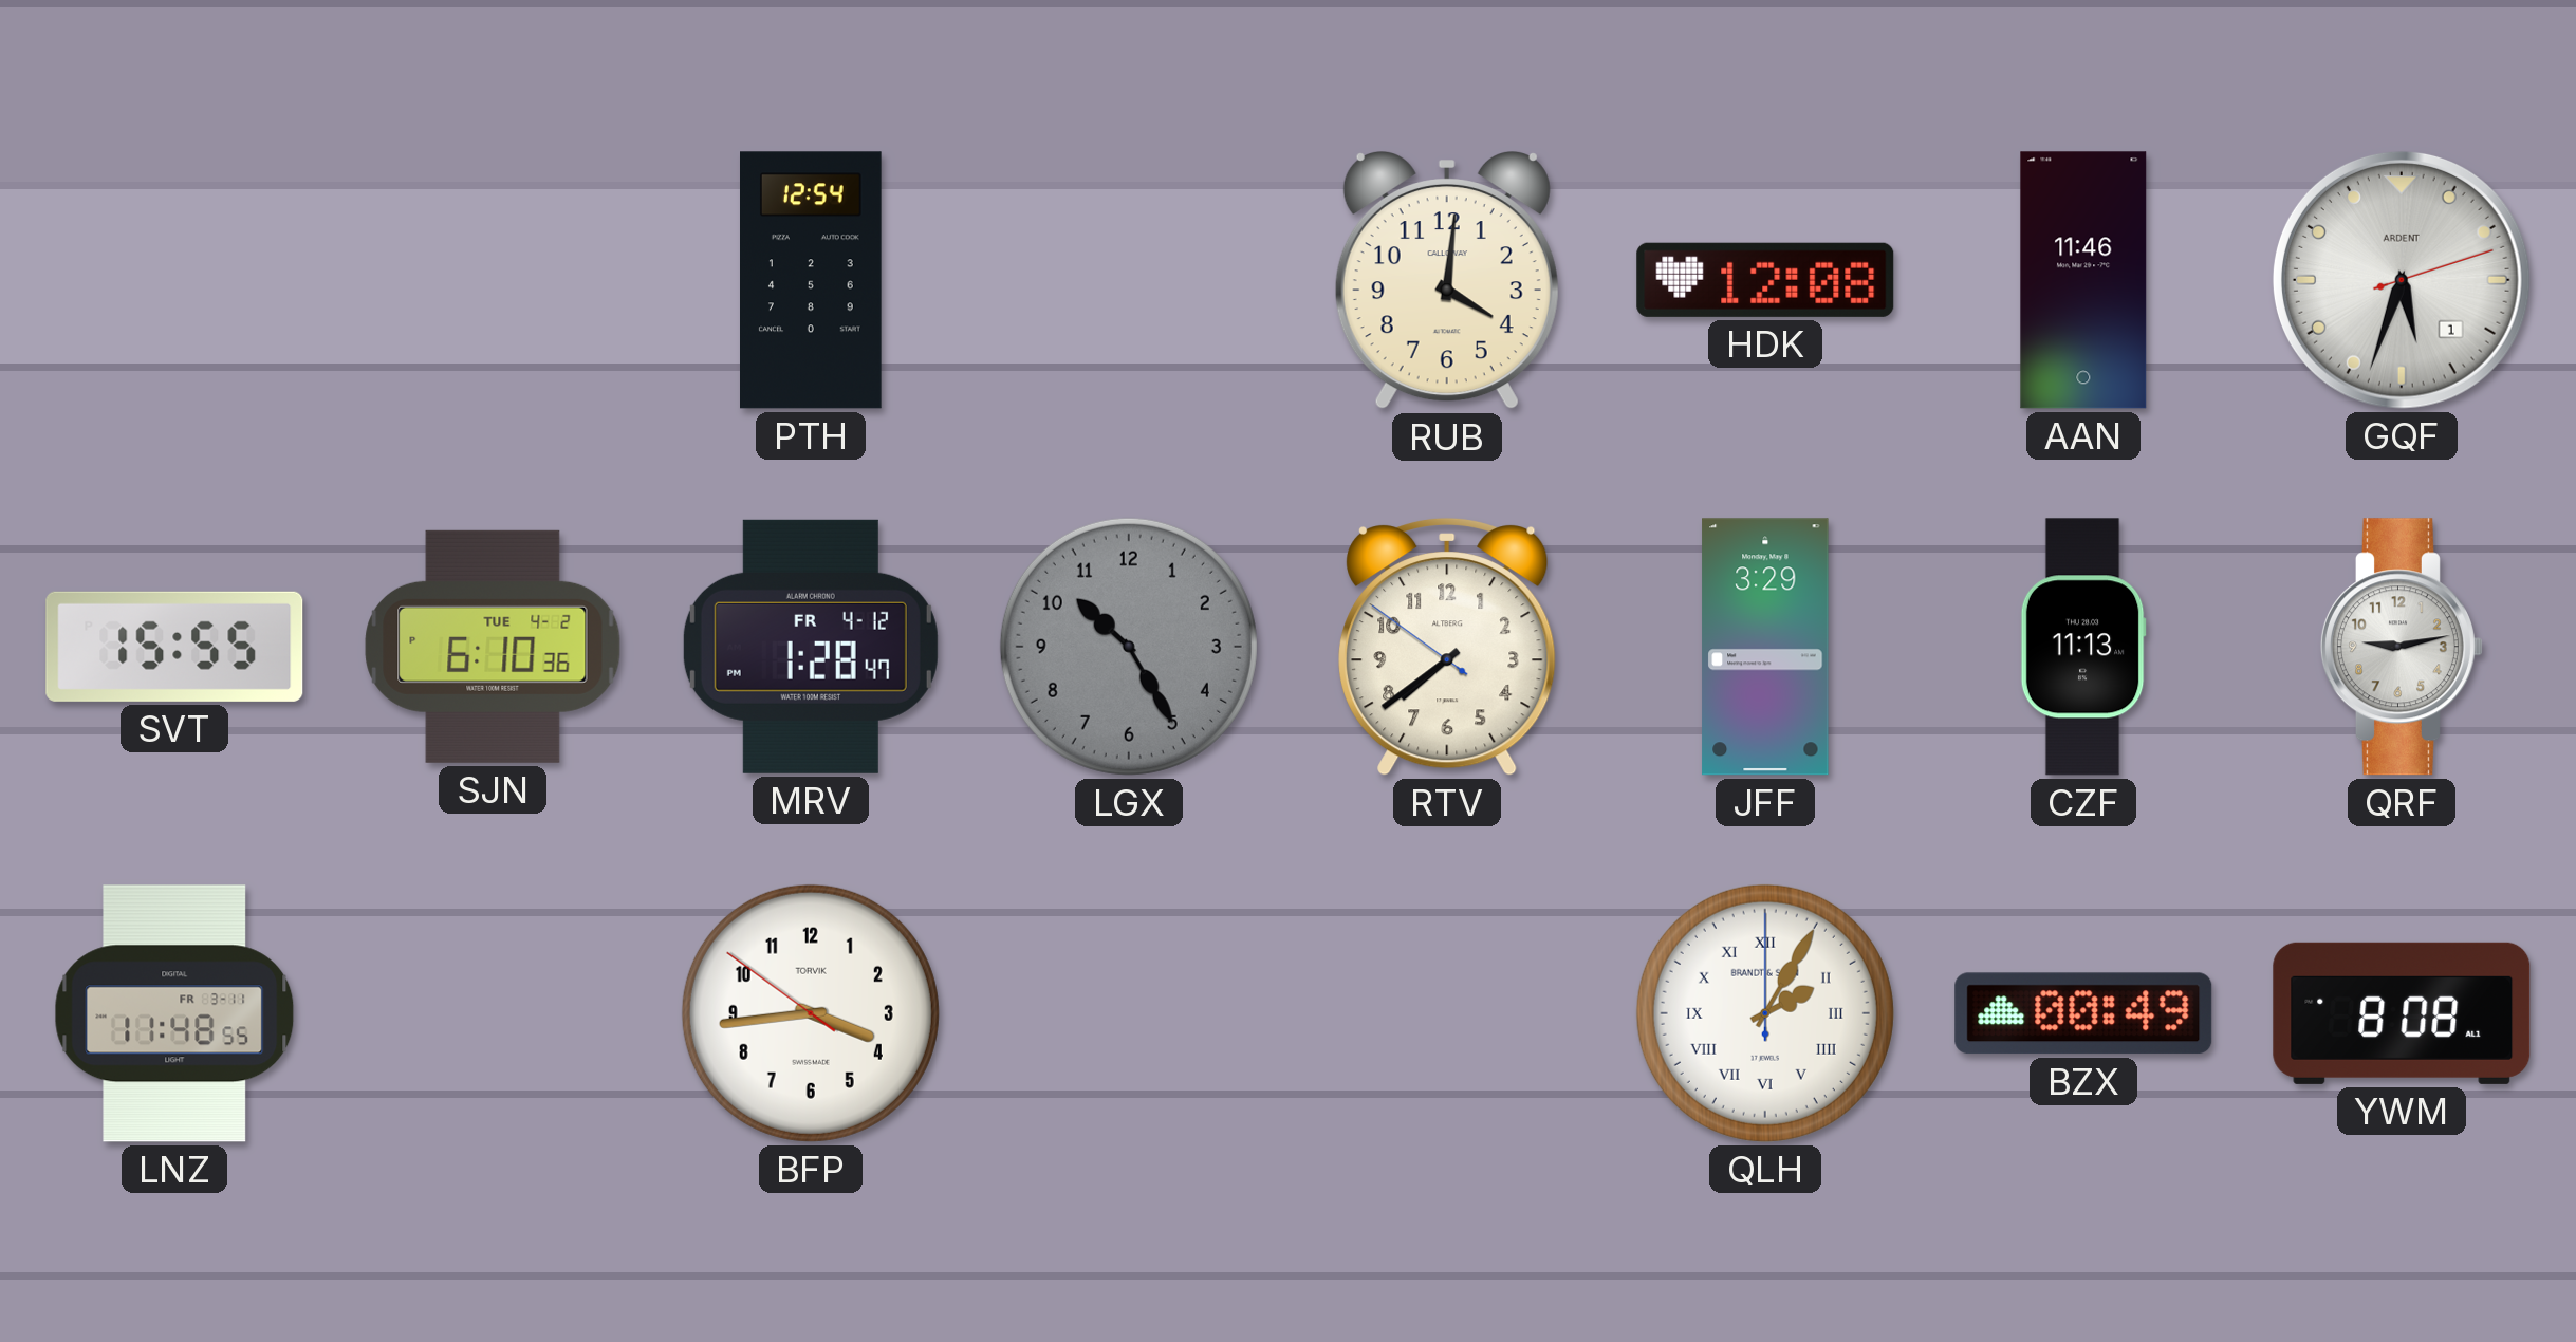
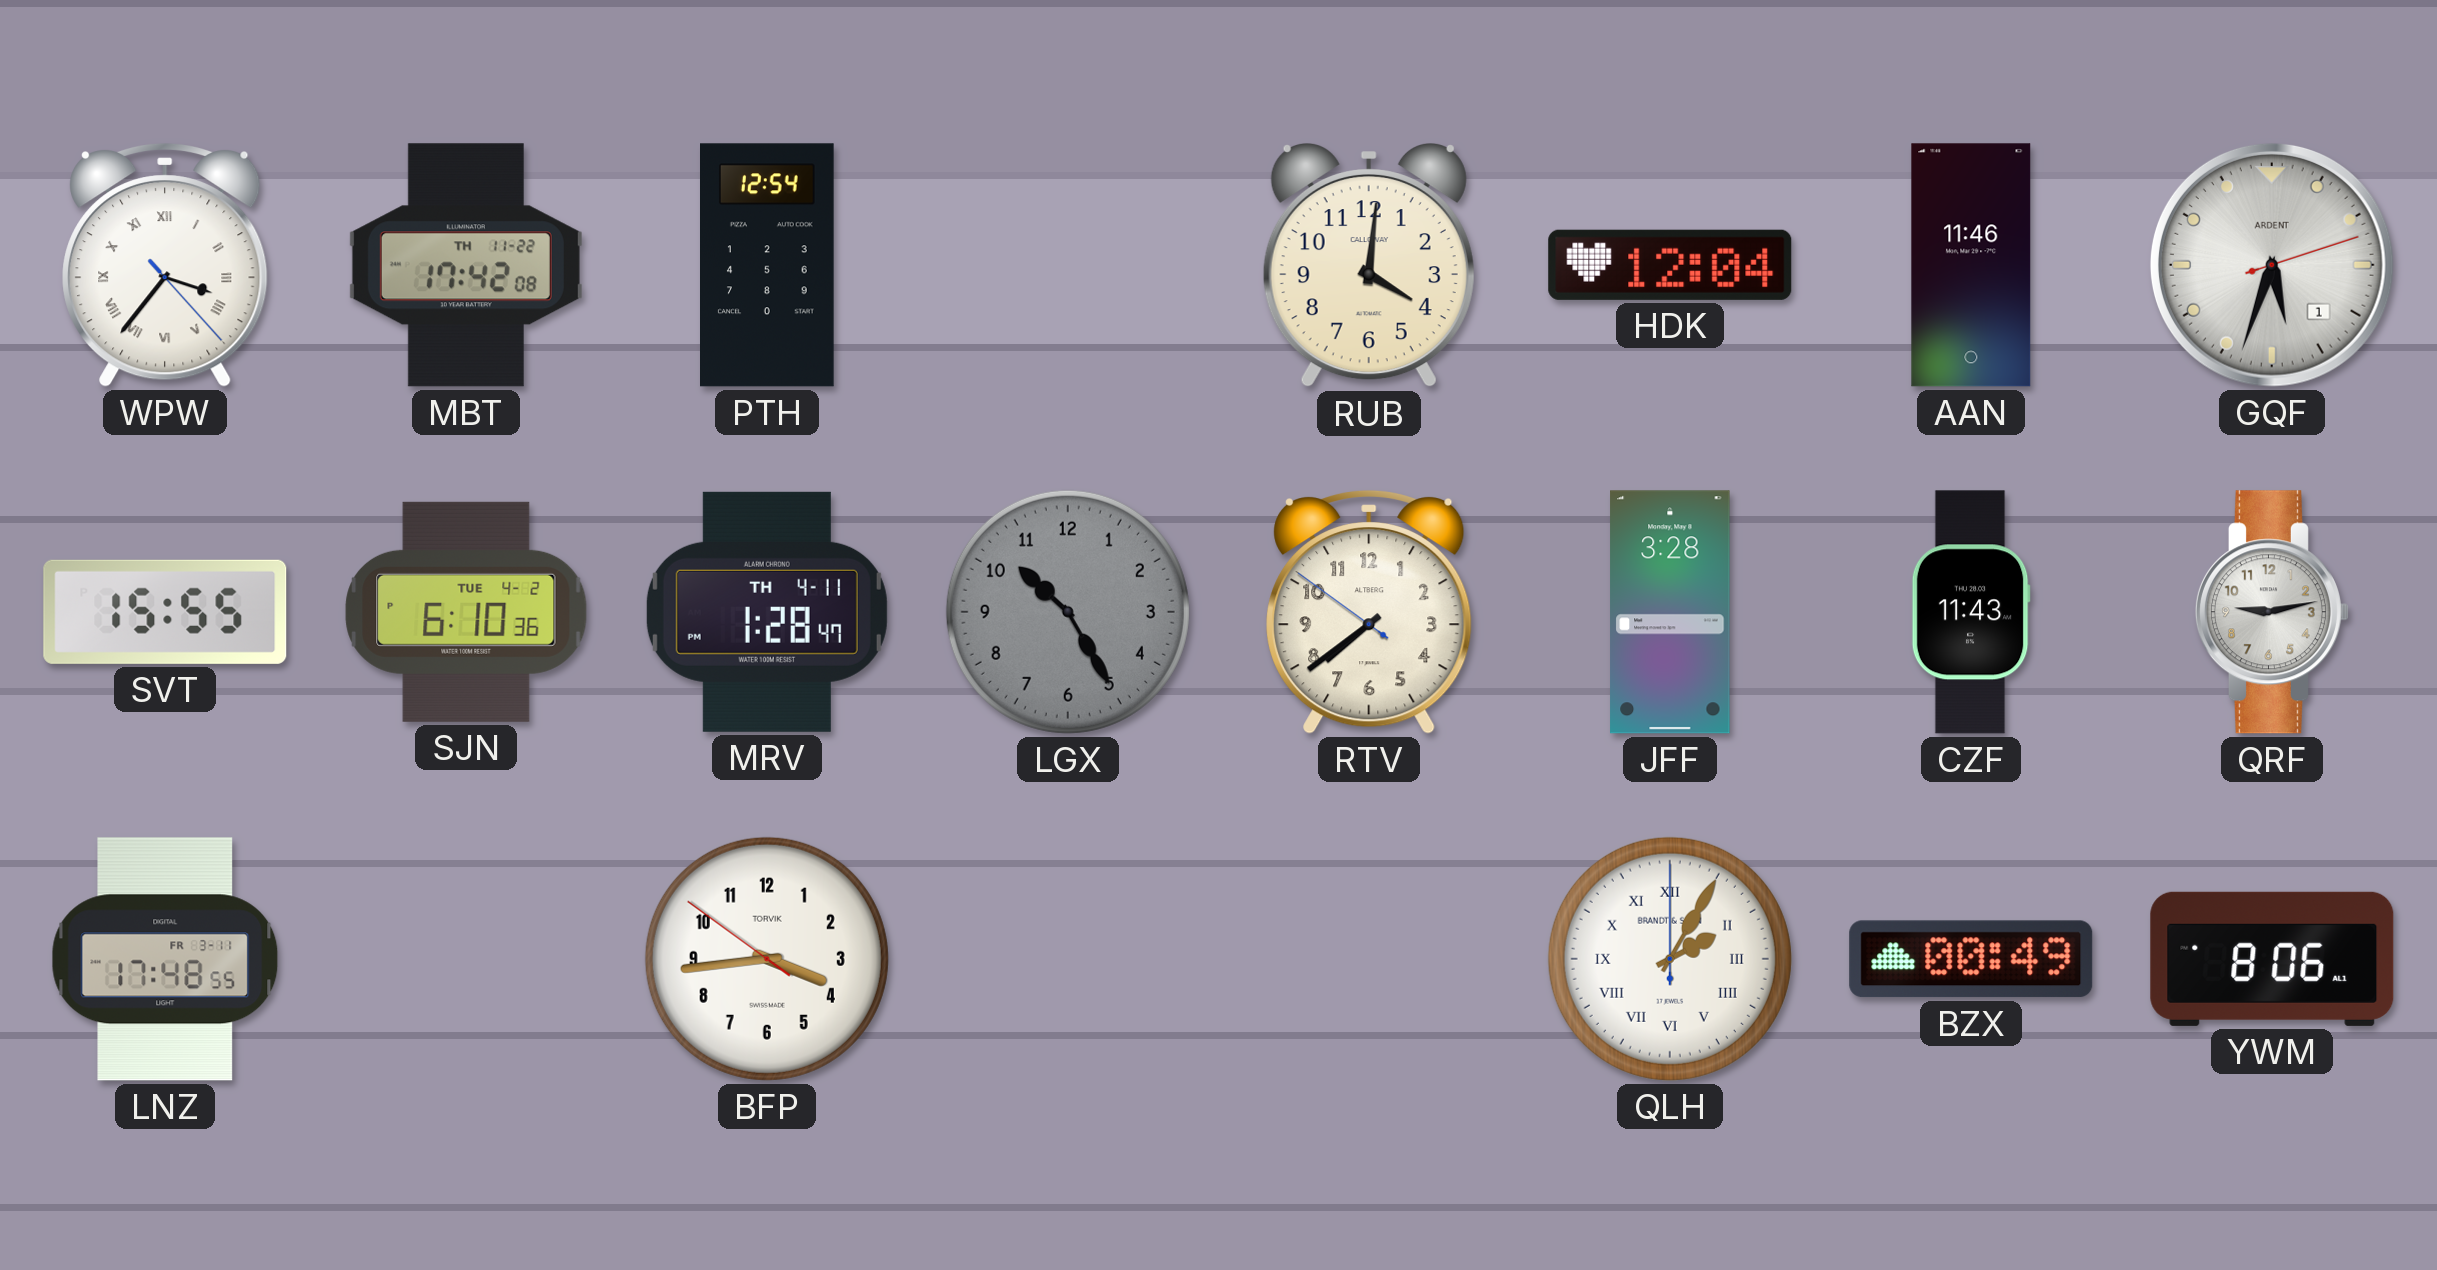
WPW: none -> 3:36 (165, 265)
MBT: none -> 17:42 (466, 265)
HDK: 12:08 -> 12:04 (1670, 265)
MRV date: FR 4-12 -> TH 4-11 (767, 612)
JFF: 3:29 -> 3:28 (1670, 612)
CZF: 11:13 -> 11:43 (1971, 612)
LNZ: 11:48 -> 17:48 (165, 959)
YWM: 8:08 -> 8:06 (2272, 959)
